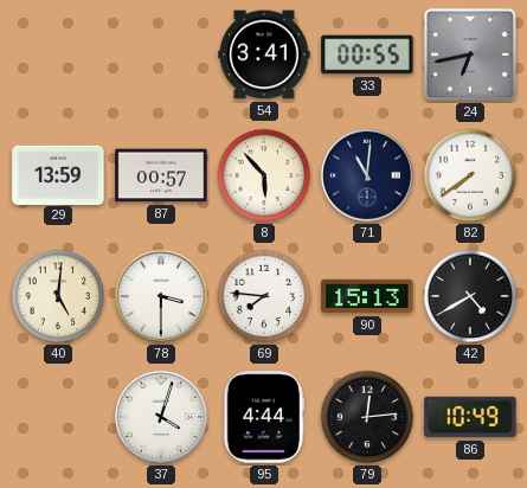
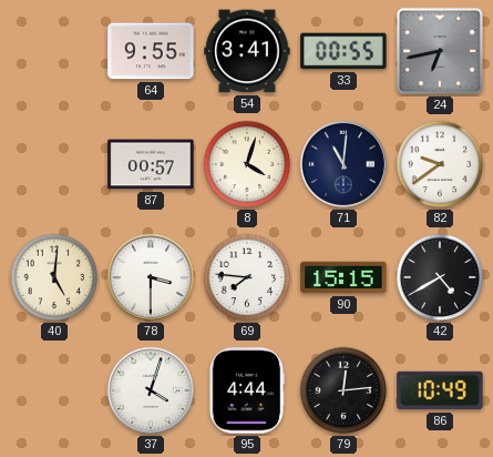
64: none -> 9:55 (151, 51)
29: 13:59 -> none (58, 174)
8: 5:53 -> 4:03 (247, 164)
82: 7:39 -> 9:39 (440, 164)
90: 15:13 -> 15:15 (343, 277)
